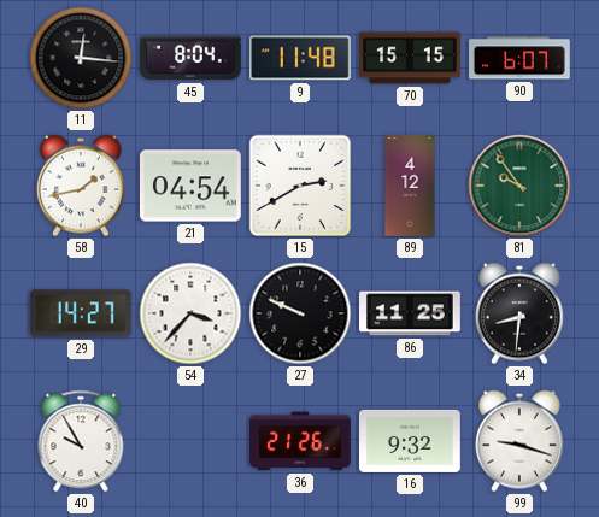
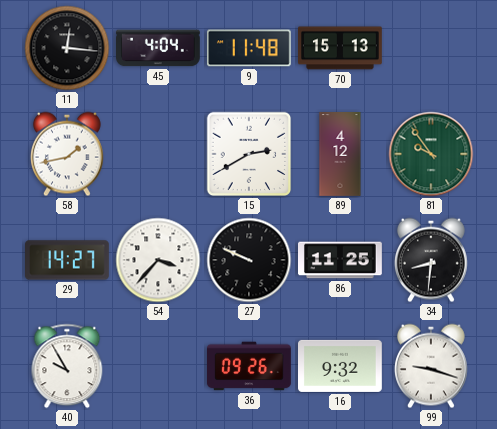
45: 8:04 -> 4:04 (159, 48)
70: 15:15 -> 15:13 (341, 48)
90: 6:07 -> none (521, 58)
21: 04:54 -> none (190, 186)
36: 21:26 -> 09:26 (250, 366)
